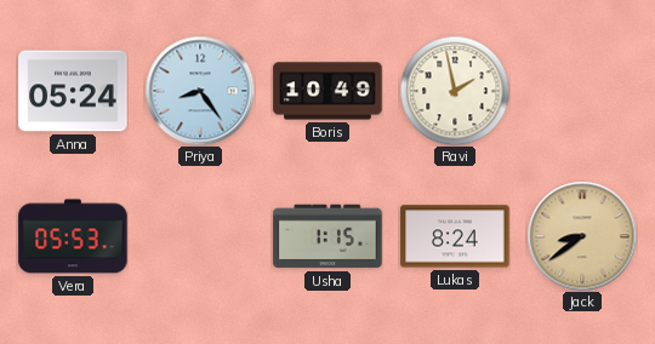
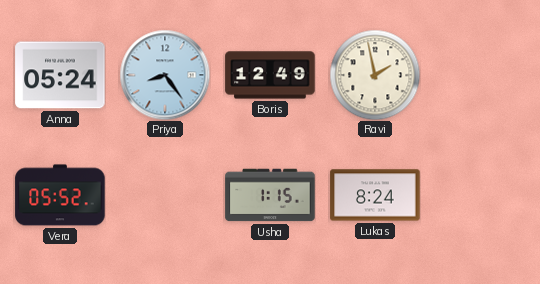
Boris: 10:49 -> 12:49 (270, 75)
Vera: 05:53 -> 05:52 (60, 195)
Jack: 8:39 -> none (582, 236)
